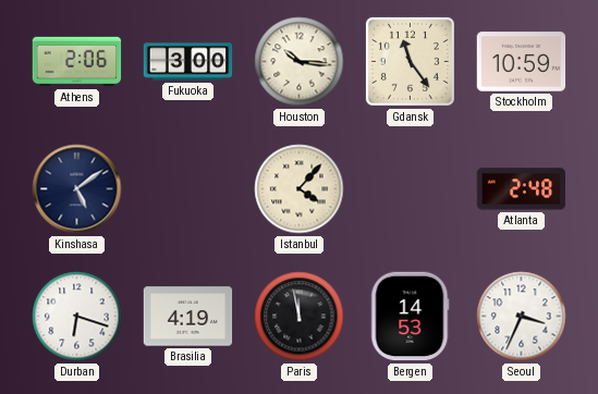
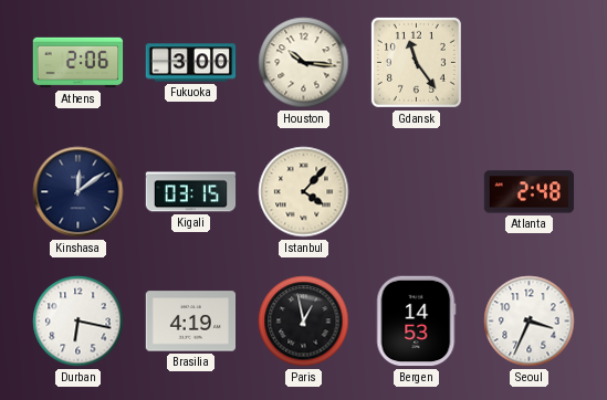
Stockholm: 10:59 -> none (522, 62)
Kinshasa: 5:09 -> 12:09 (79, 192)
Kigali: none -> 03:15 (191, 192)
Durban: 6:18 -> 6:17 (79, 322)
Paris: 11:58 -> 12:58 (304, 322)
